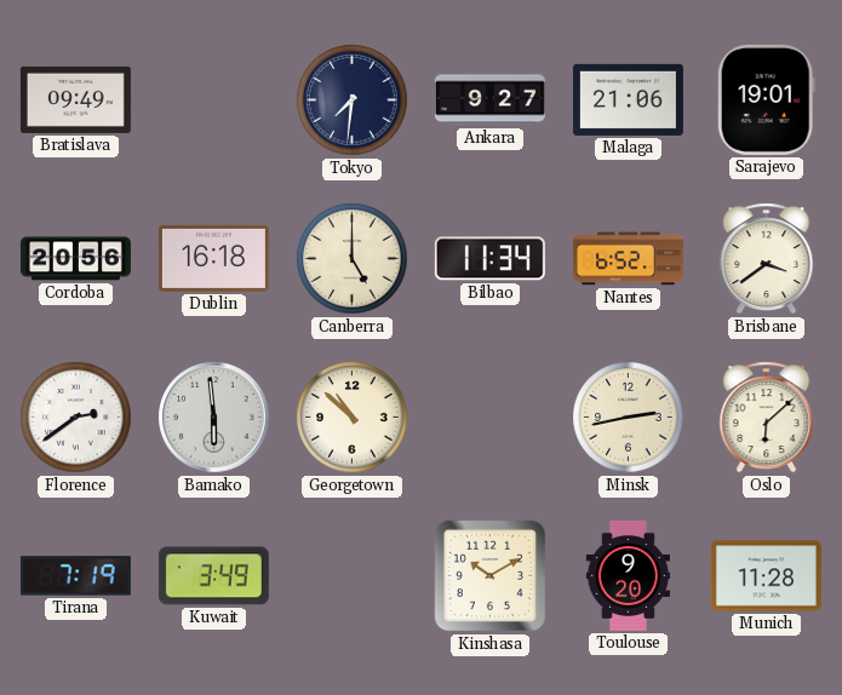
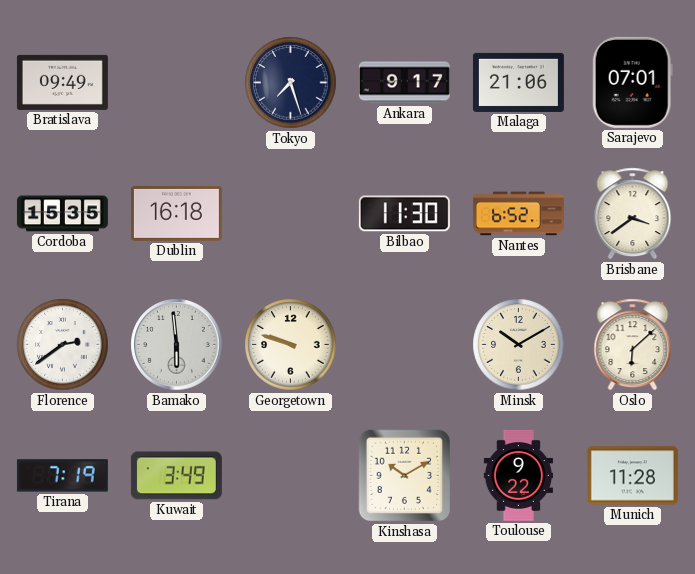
Tokyo: 7:31 -> 7:27 (291, 83)
Ankara: 9:27 -> 9:17 (404, 83)
Sarajevo: 19:01 -> 07:01 (632, 82)
Cordoba: 20:56 -> 15:35 (62, 214)
Canberra: 5:00 -> none (353, 259)
Bilbao: 11:34 -> 11:30 (404, 214)
Georgetown: 10:52 -> 9:48 (291, 345)
Minsk: 2:43 -> 10:10 (519, 345)
Toulouse: 9:20 -> 9:22 (518, 475)
